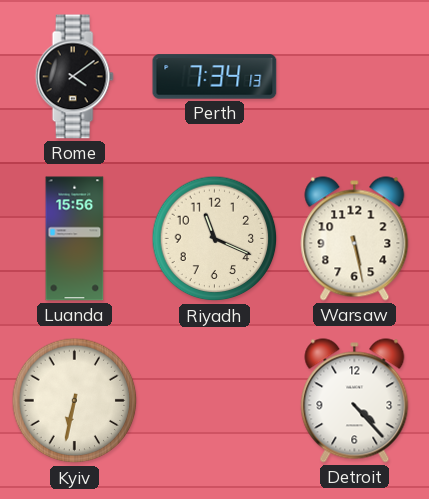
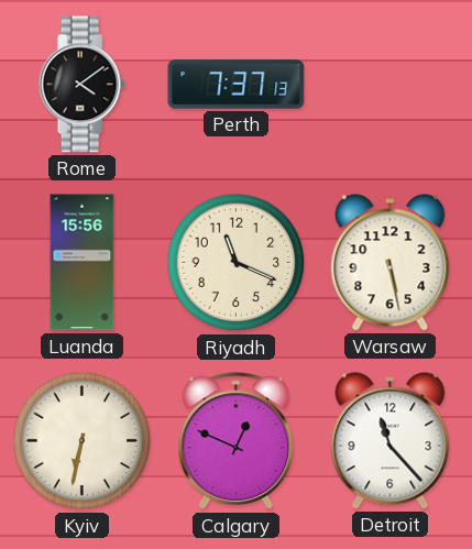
Perth: 7:34 -> 7:37 (237, 85)
Calgary: none -> 12:49 (237, 441)
Detroit: 4:23 -> 11:23 (391, 441)
